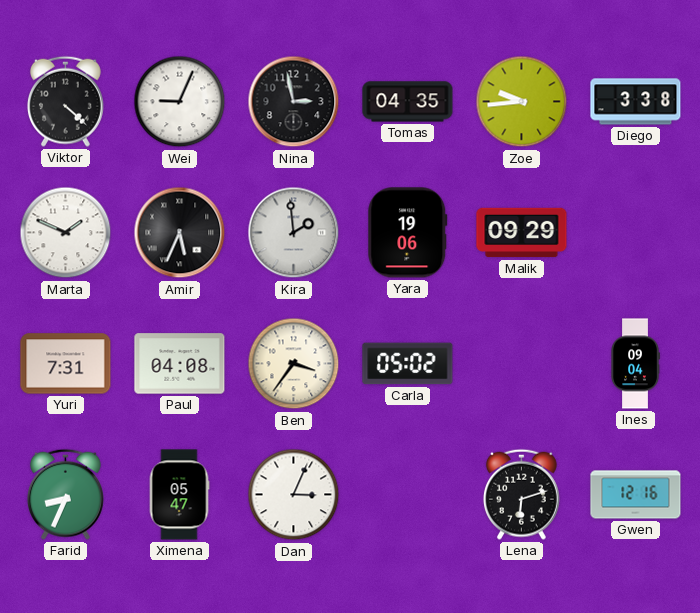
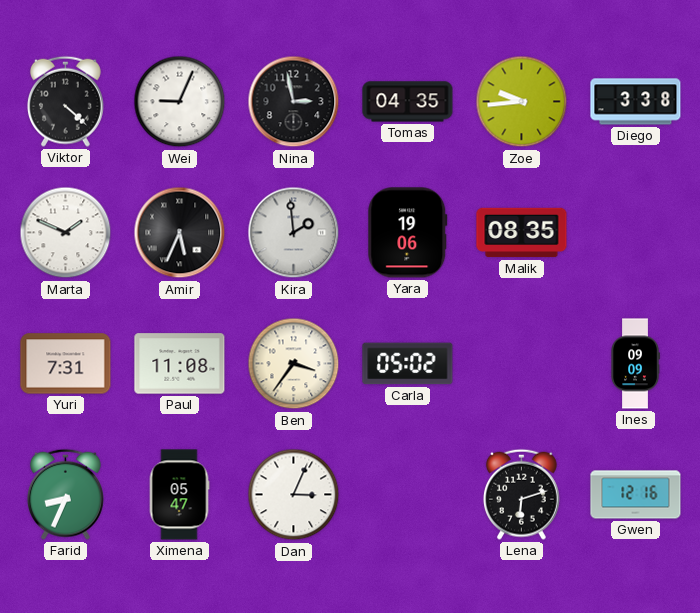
Malik: 09:29 -> 08:35 (522, 233)
Paul: 04:08 -> 11:08 (180, 364)
Ines: 09:04 -> 09:09 (635, 364)
